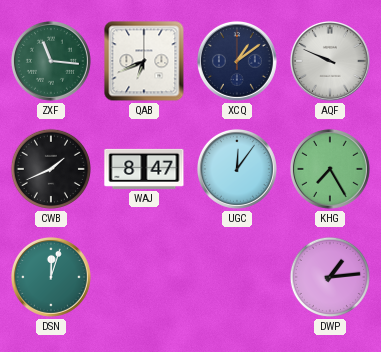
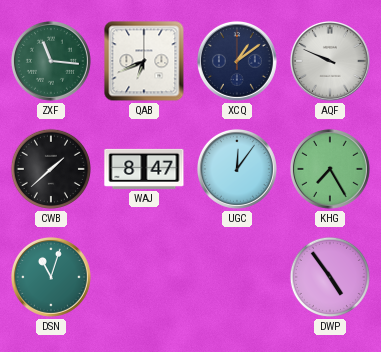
CWB: 1:41 -> 1:38 (51, 169)
DSN: 12:03 -> 11:03 (51, 277)
DWP: 1:14 -> 4:54 (330, 277)
